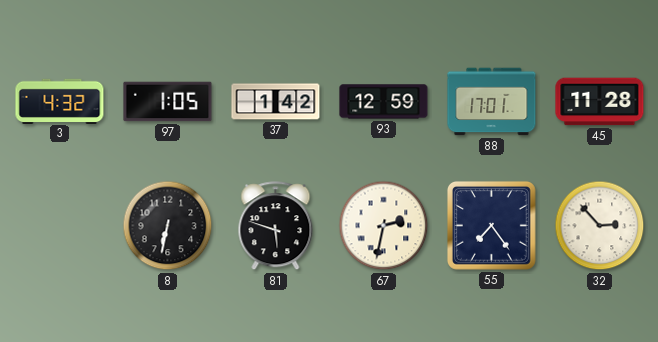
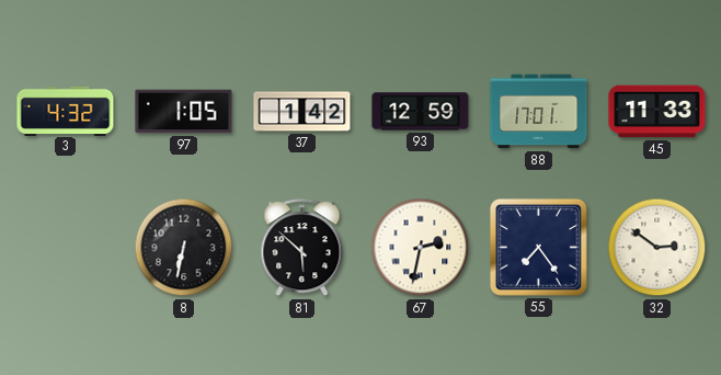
45: 11:28 -> 11:33 (657, 112)
81: 5:48 -> 5:52 (302, 248)
32: 2:53 -> 2:51 (657, 248)
